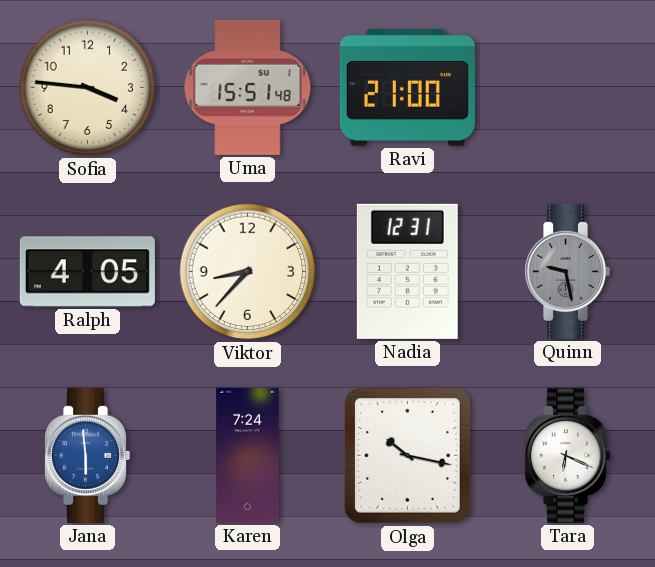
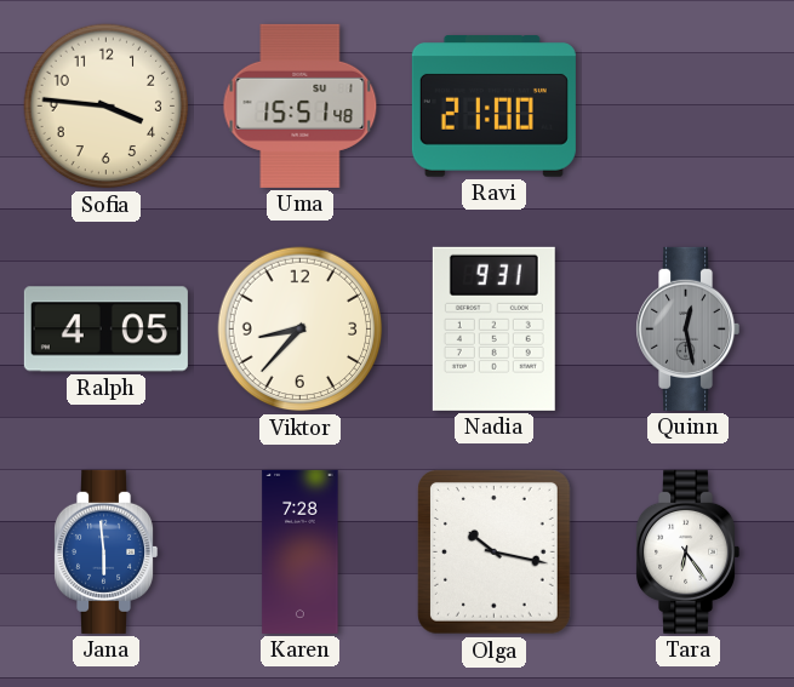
Nadia: 12:31 -> 9:31 (493, 328)
Quinn: 9:28 -> 12:28 (689, 328)
Karen: 7:24 -> 7:28 (301, 551)
Tara: 6:19 -> 6:24 (689, 551)
